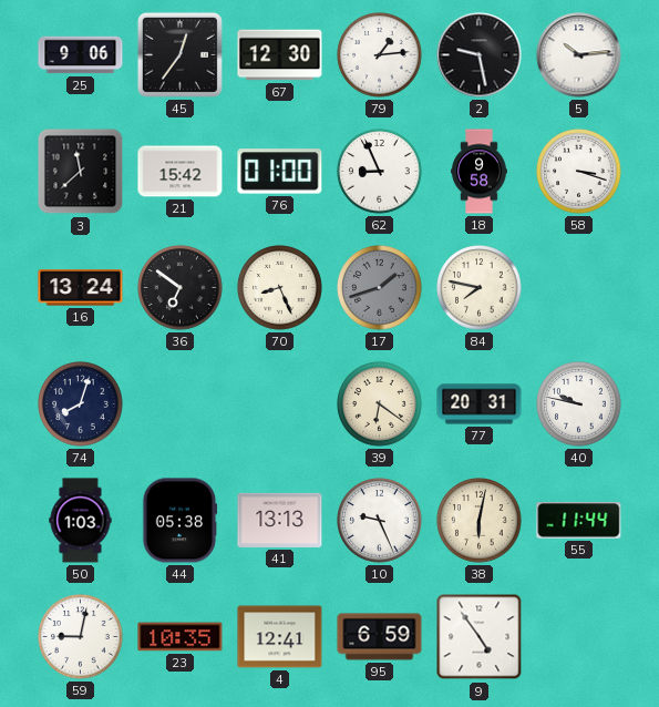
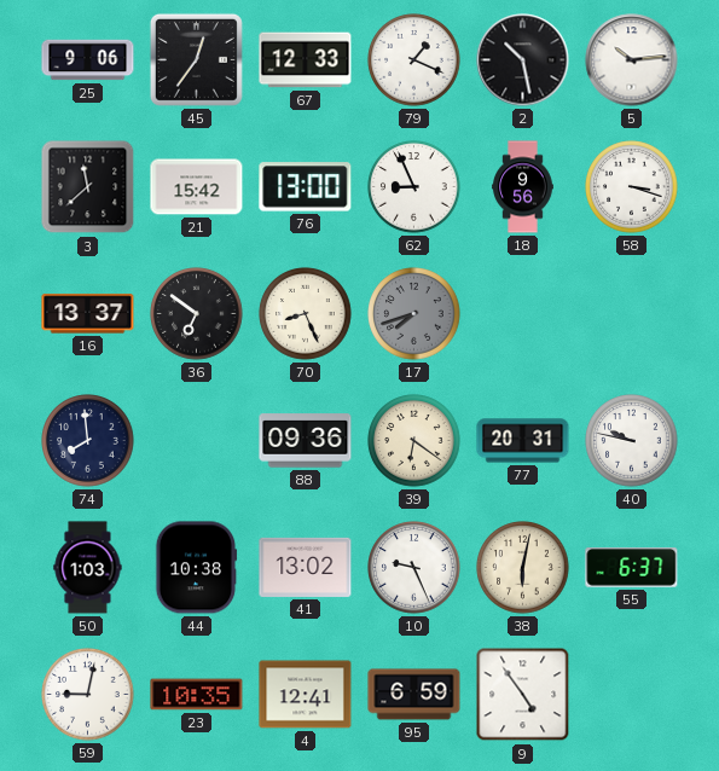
67: 12:30 -> 12:33 (306, 60)
79: 1:14 -> 1:19 (414, 60)
2: 9:28 -> 10:28 (523, 60)
76: 01:00 -> 13:00 (306, 187)
18: 9:58 -> 9:56 (523, 187)
16: 13:24 -> 13:37 (88, 314)
17: 1:42 -> 7:42 (414, 314)
84: 7:47 -> none (480, 288)
74: 8:03 -> 7:59 (88, 441)
88: none -> 09:36 (306, 441)
44: 05:38 -> 10:38 (196, 568)
41: 13:13 -> 13:02 (306, 567)
55: 11:44 -> 6:37 (632, 568)
